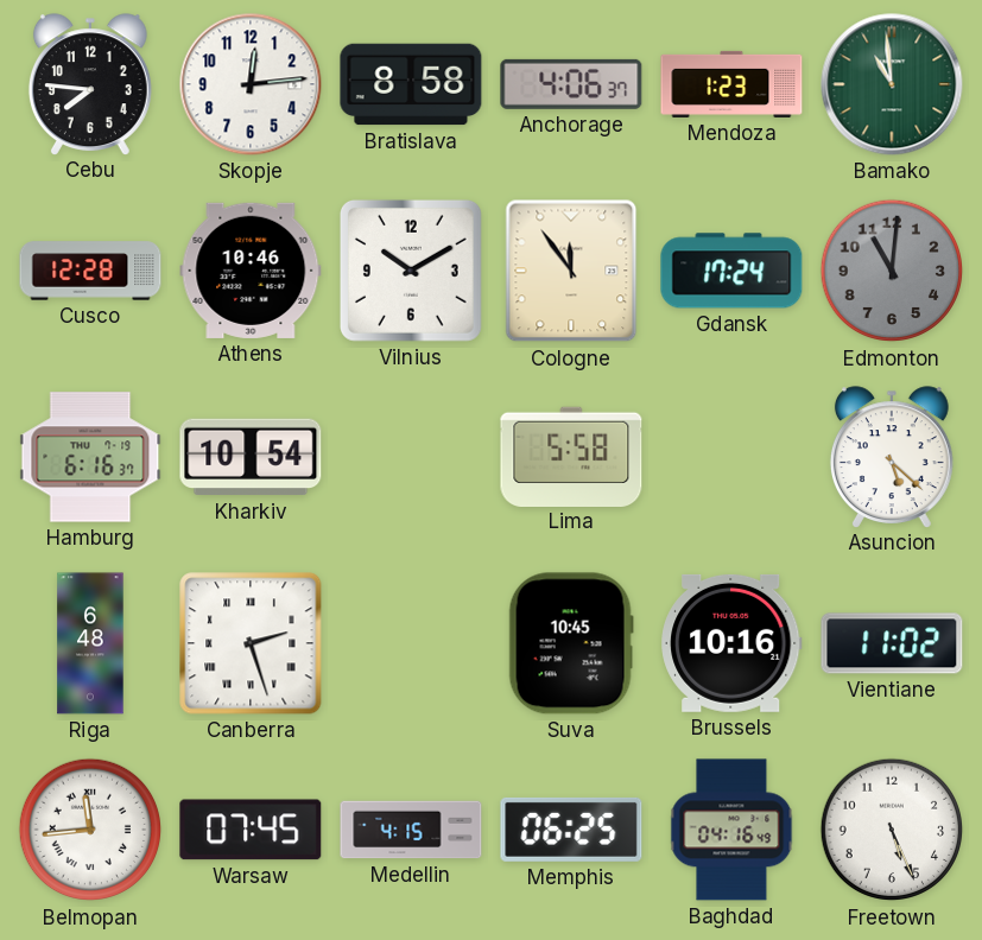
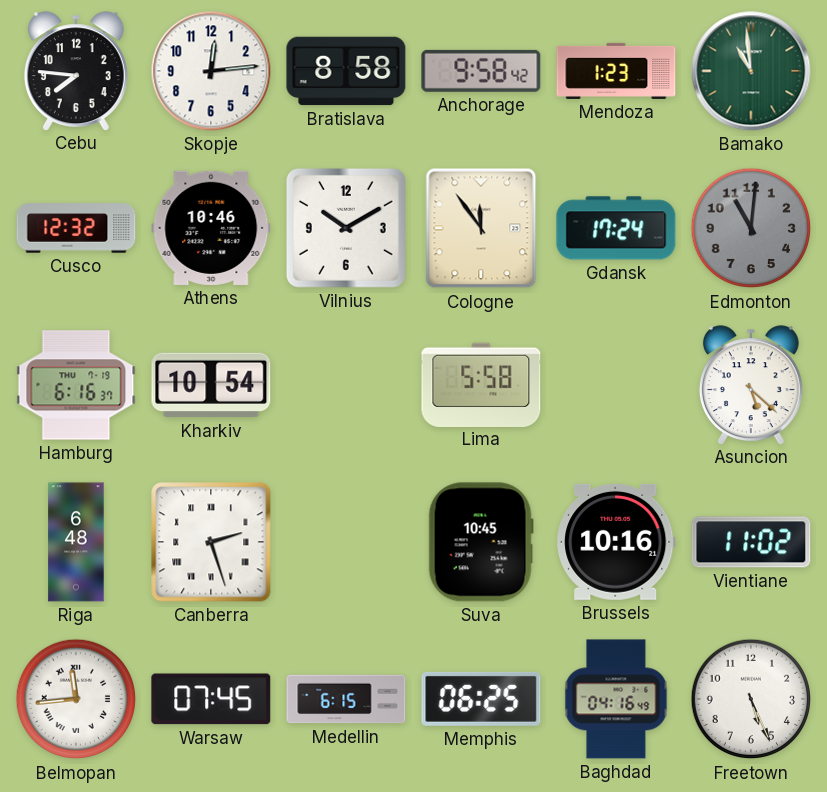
Anchorage: 4:06 -> 9:58 (481, 71)
Cusco: 12:28 -> 12:32 (76, 228)
Medellin: 4:15 -> 6:15 (346, 699)
